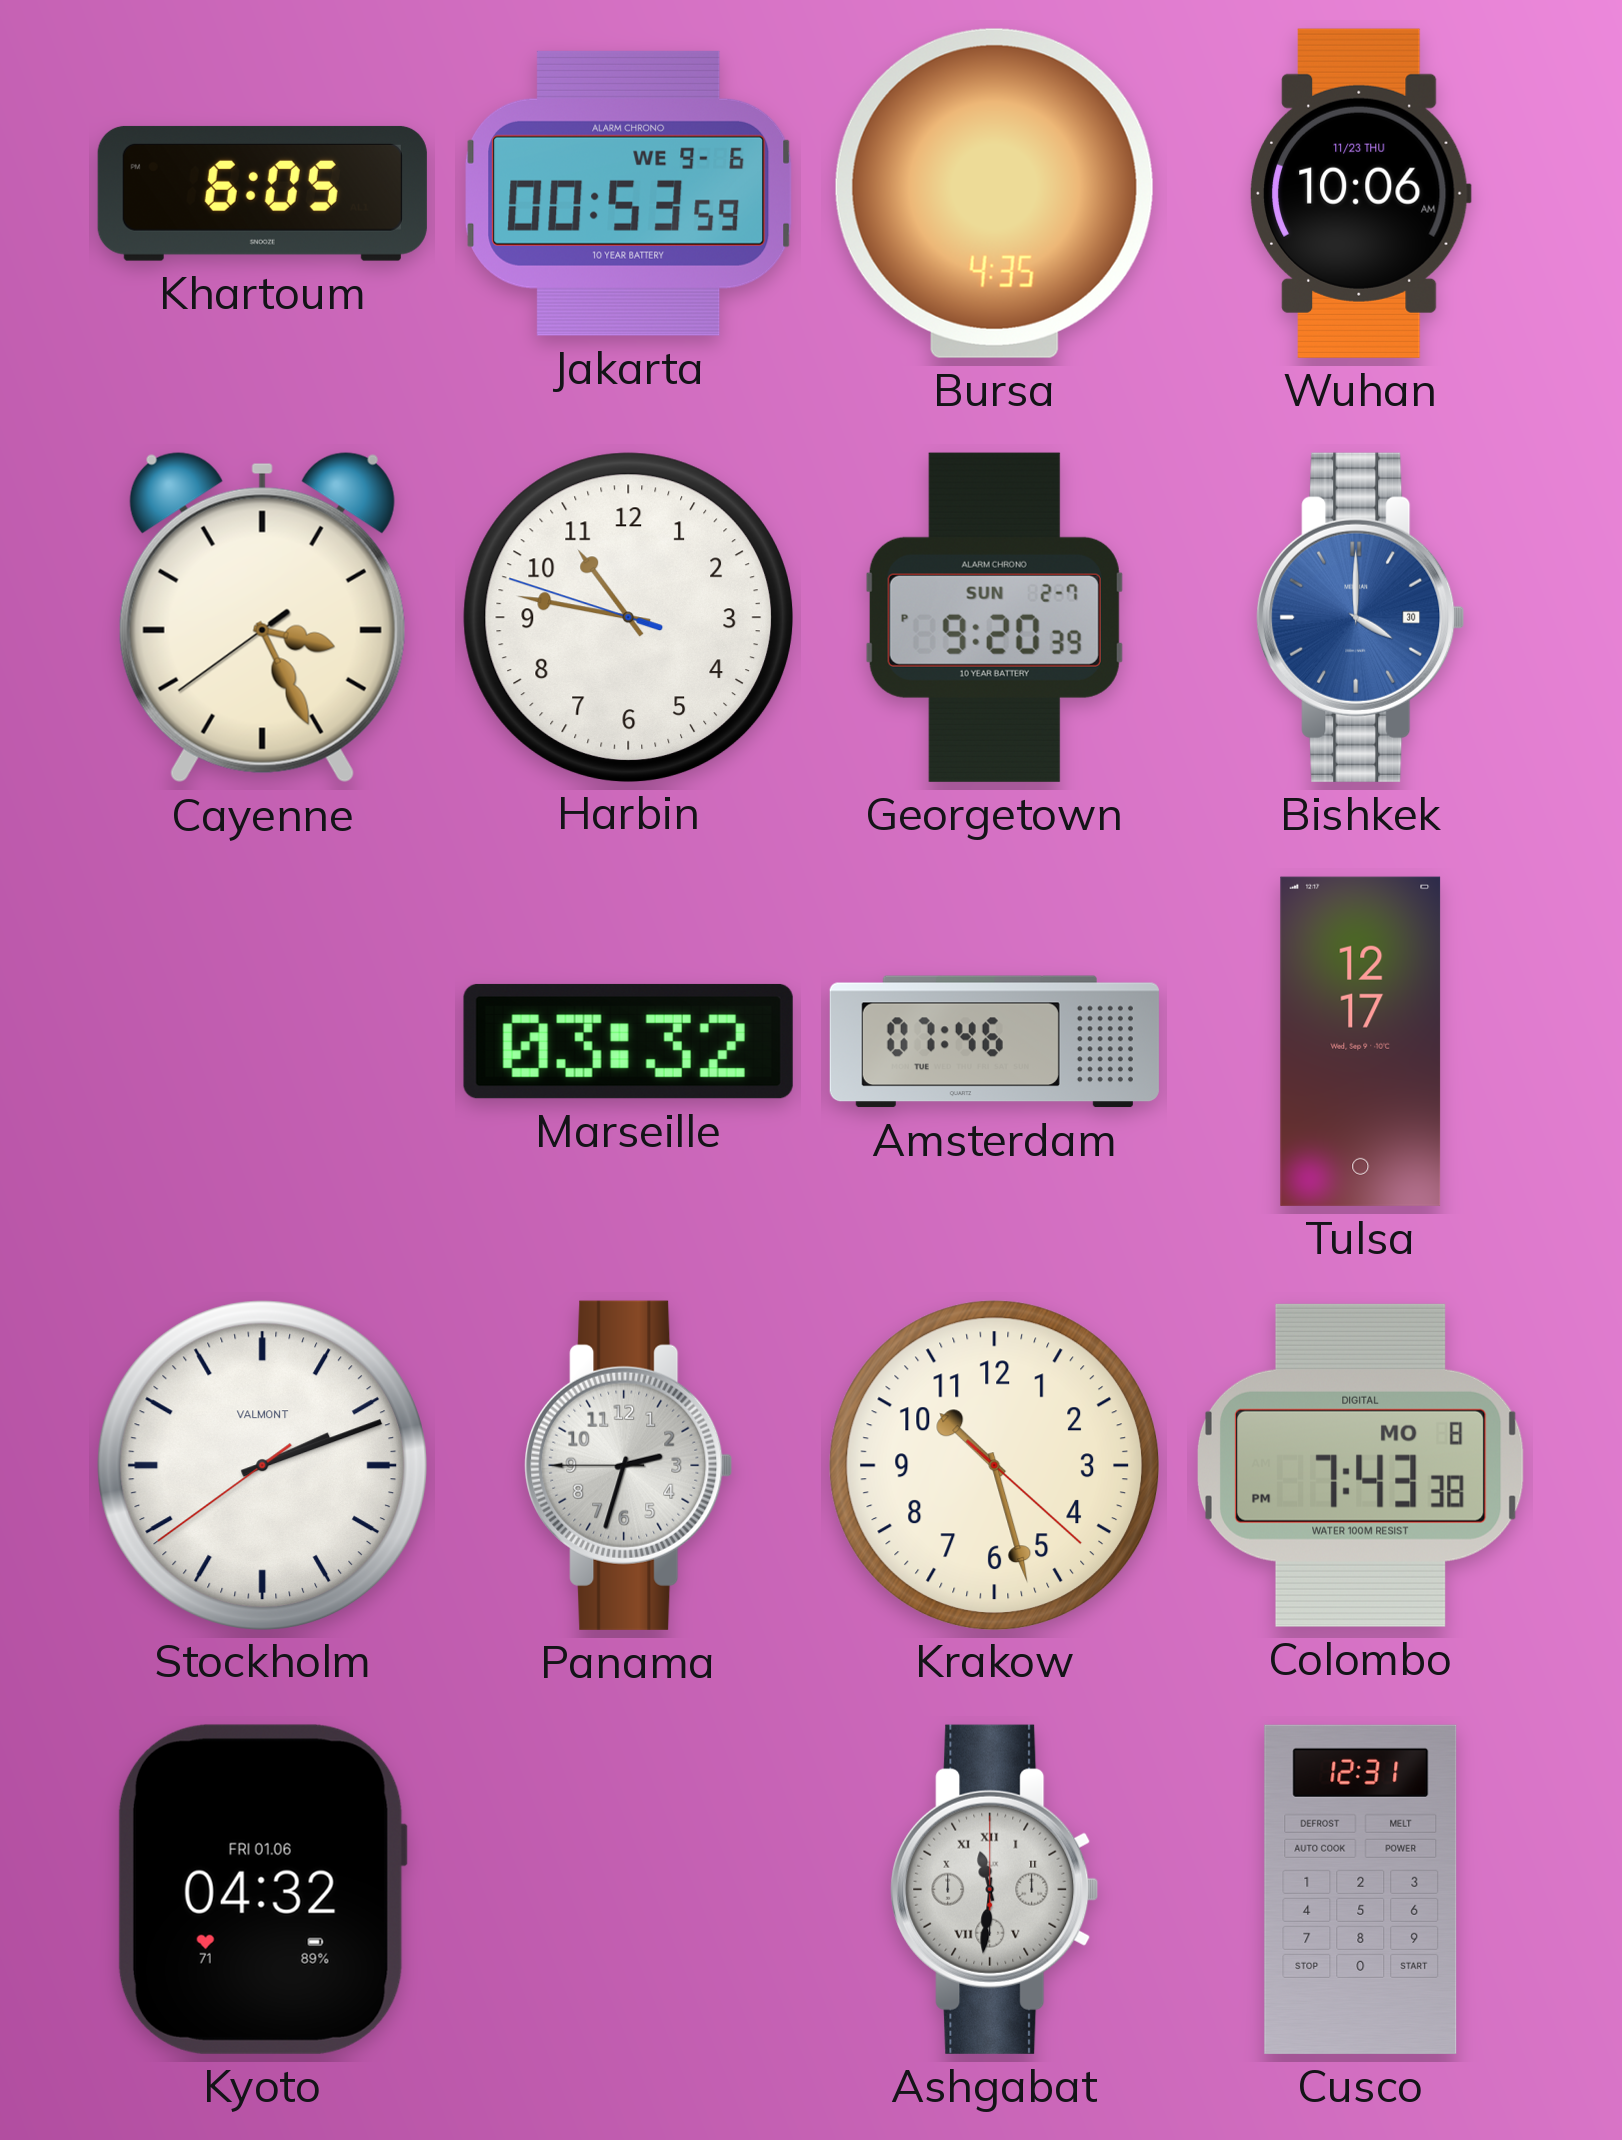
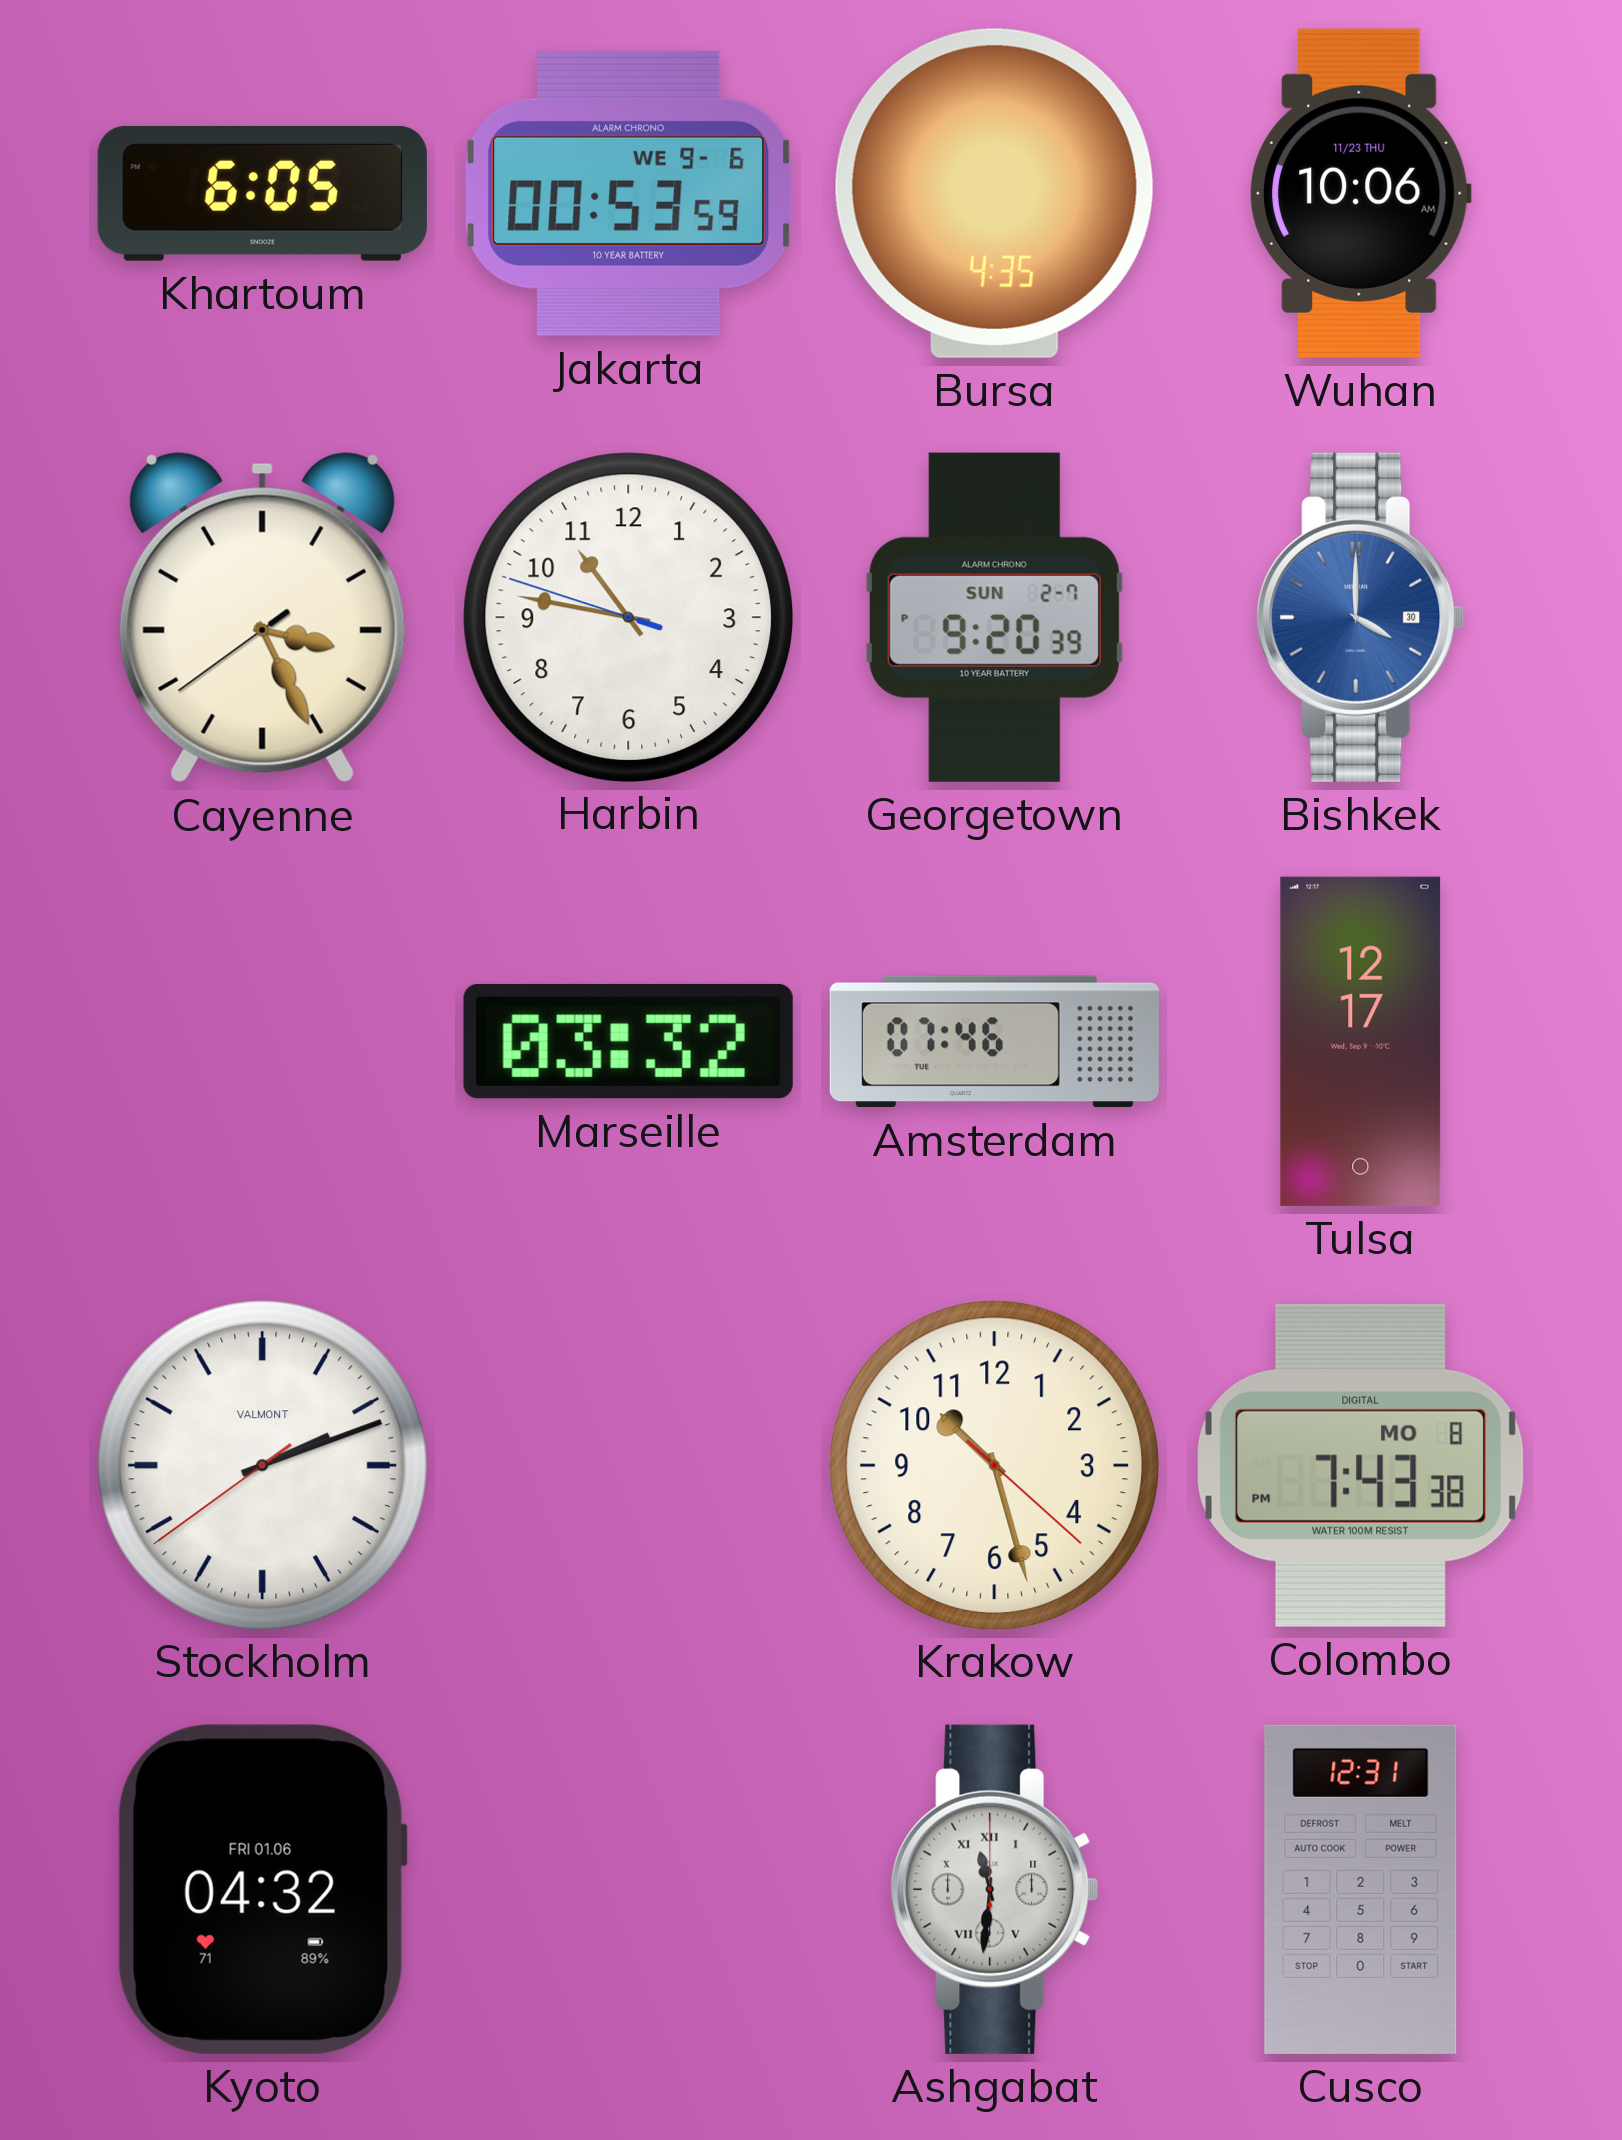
Panama: 2:32 -> none (629, 1465)
